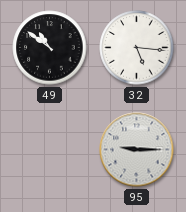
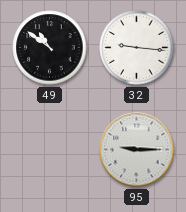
32: 5:16 -> 9:16 (137, 48)
